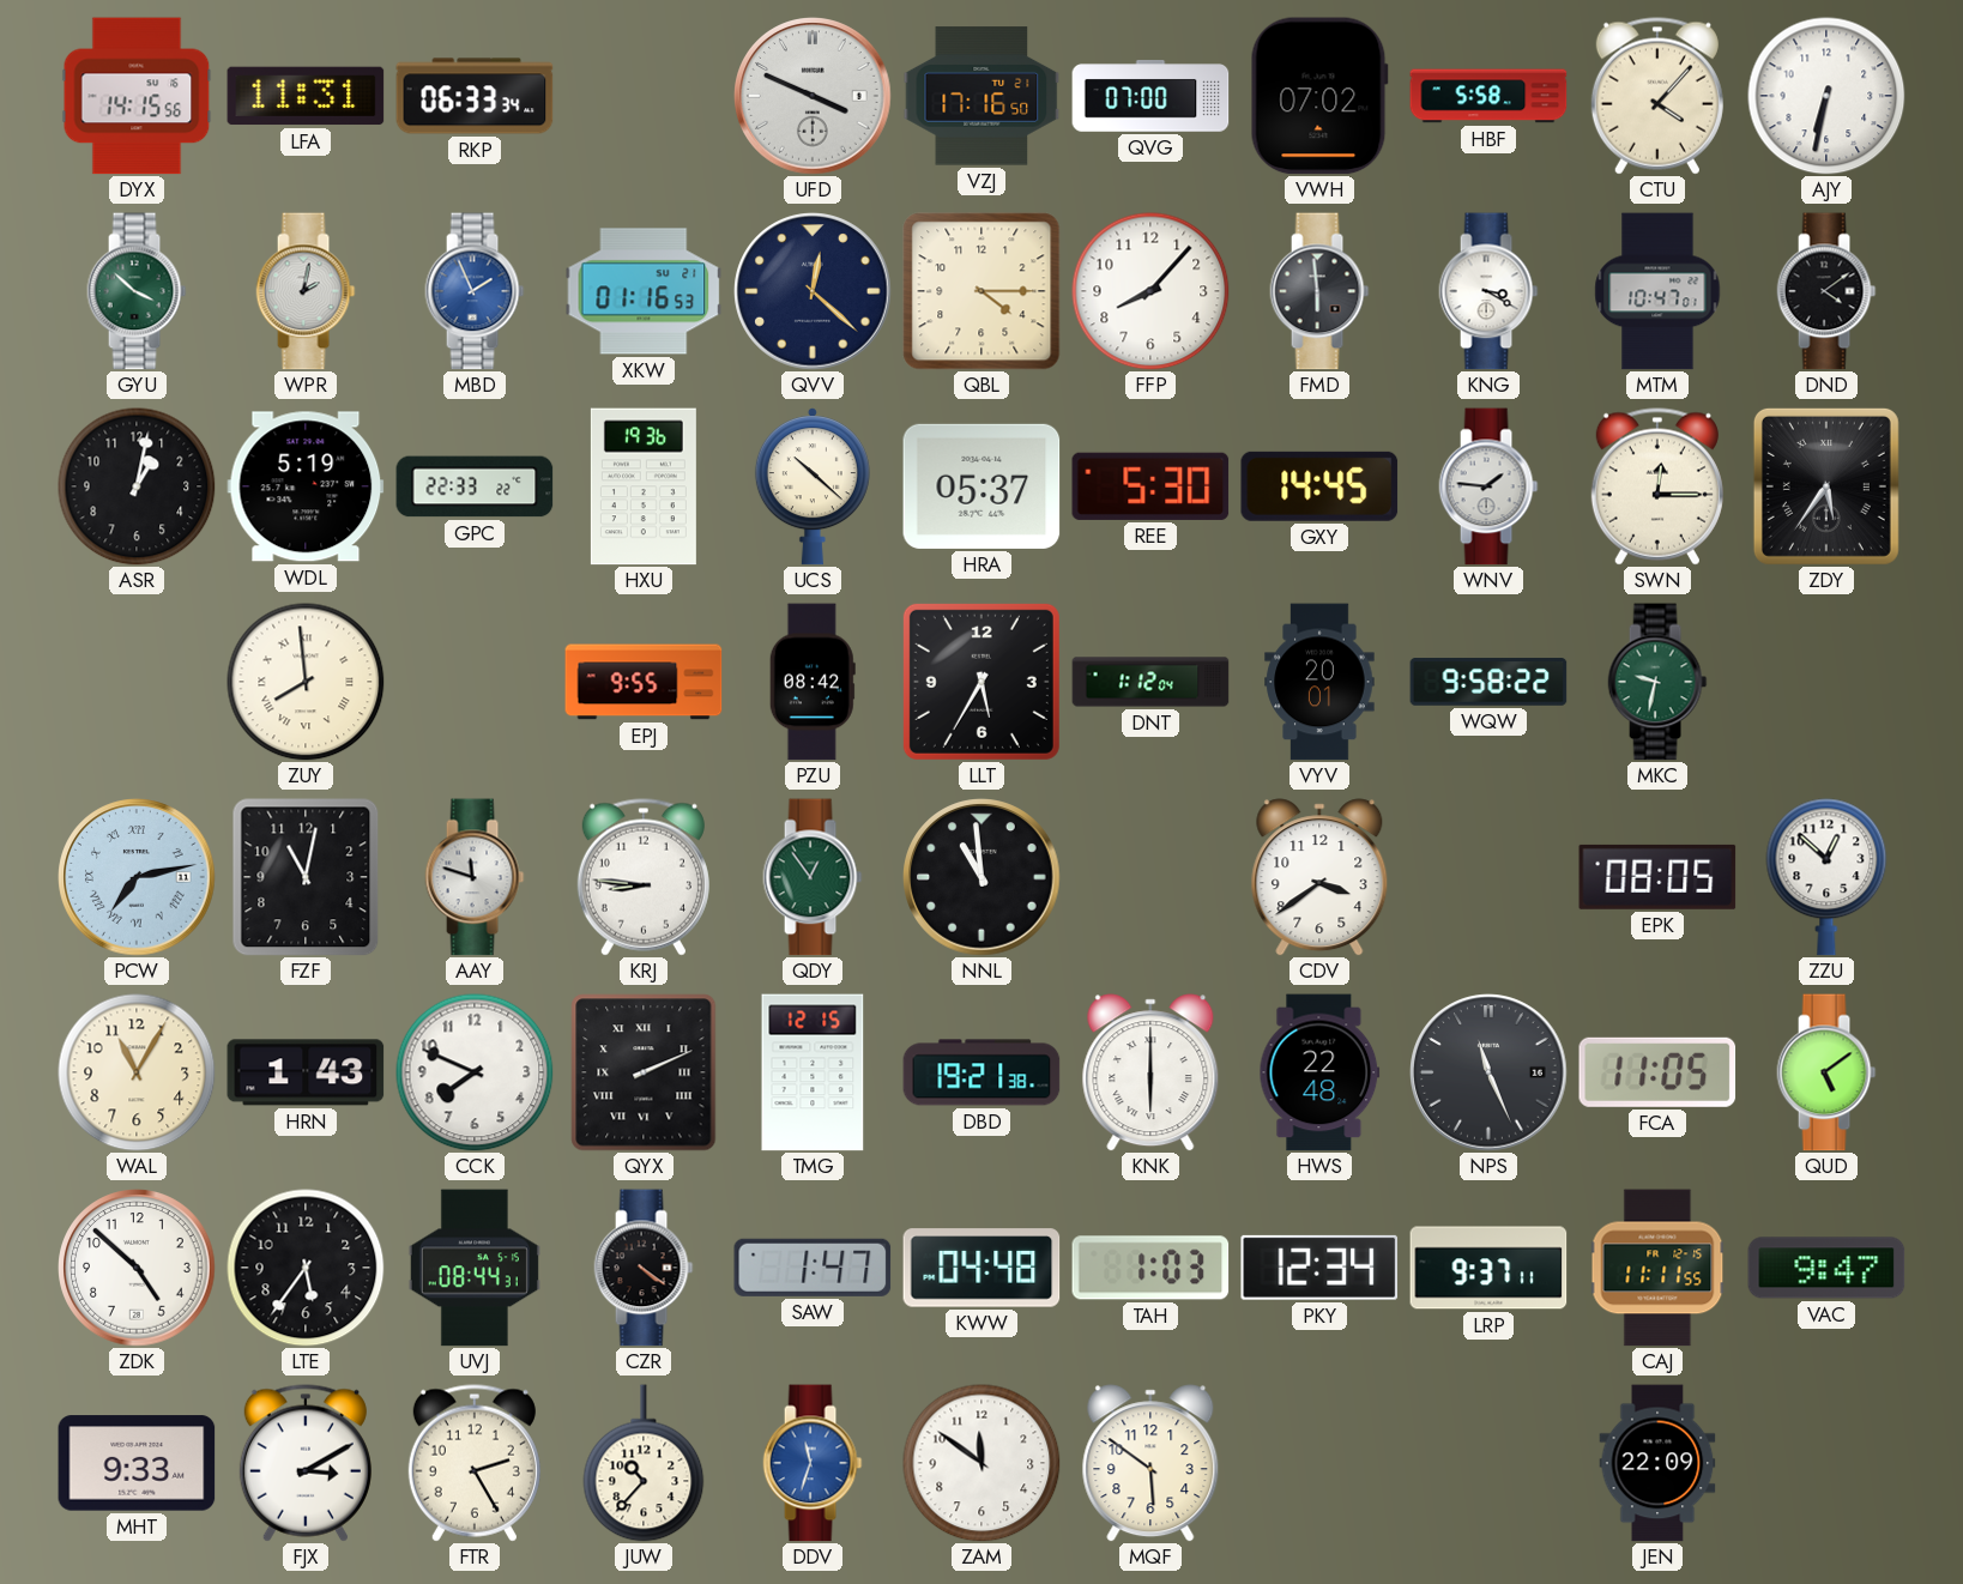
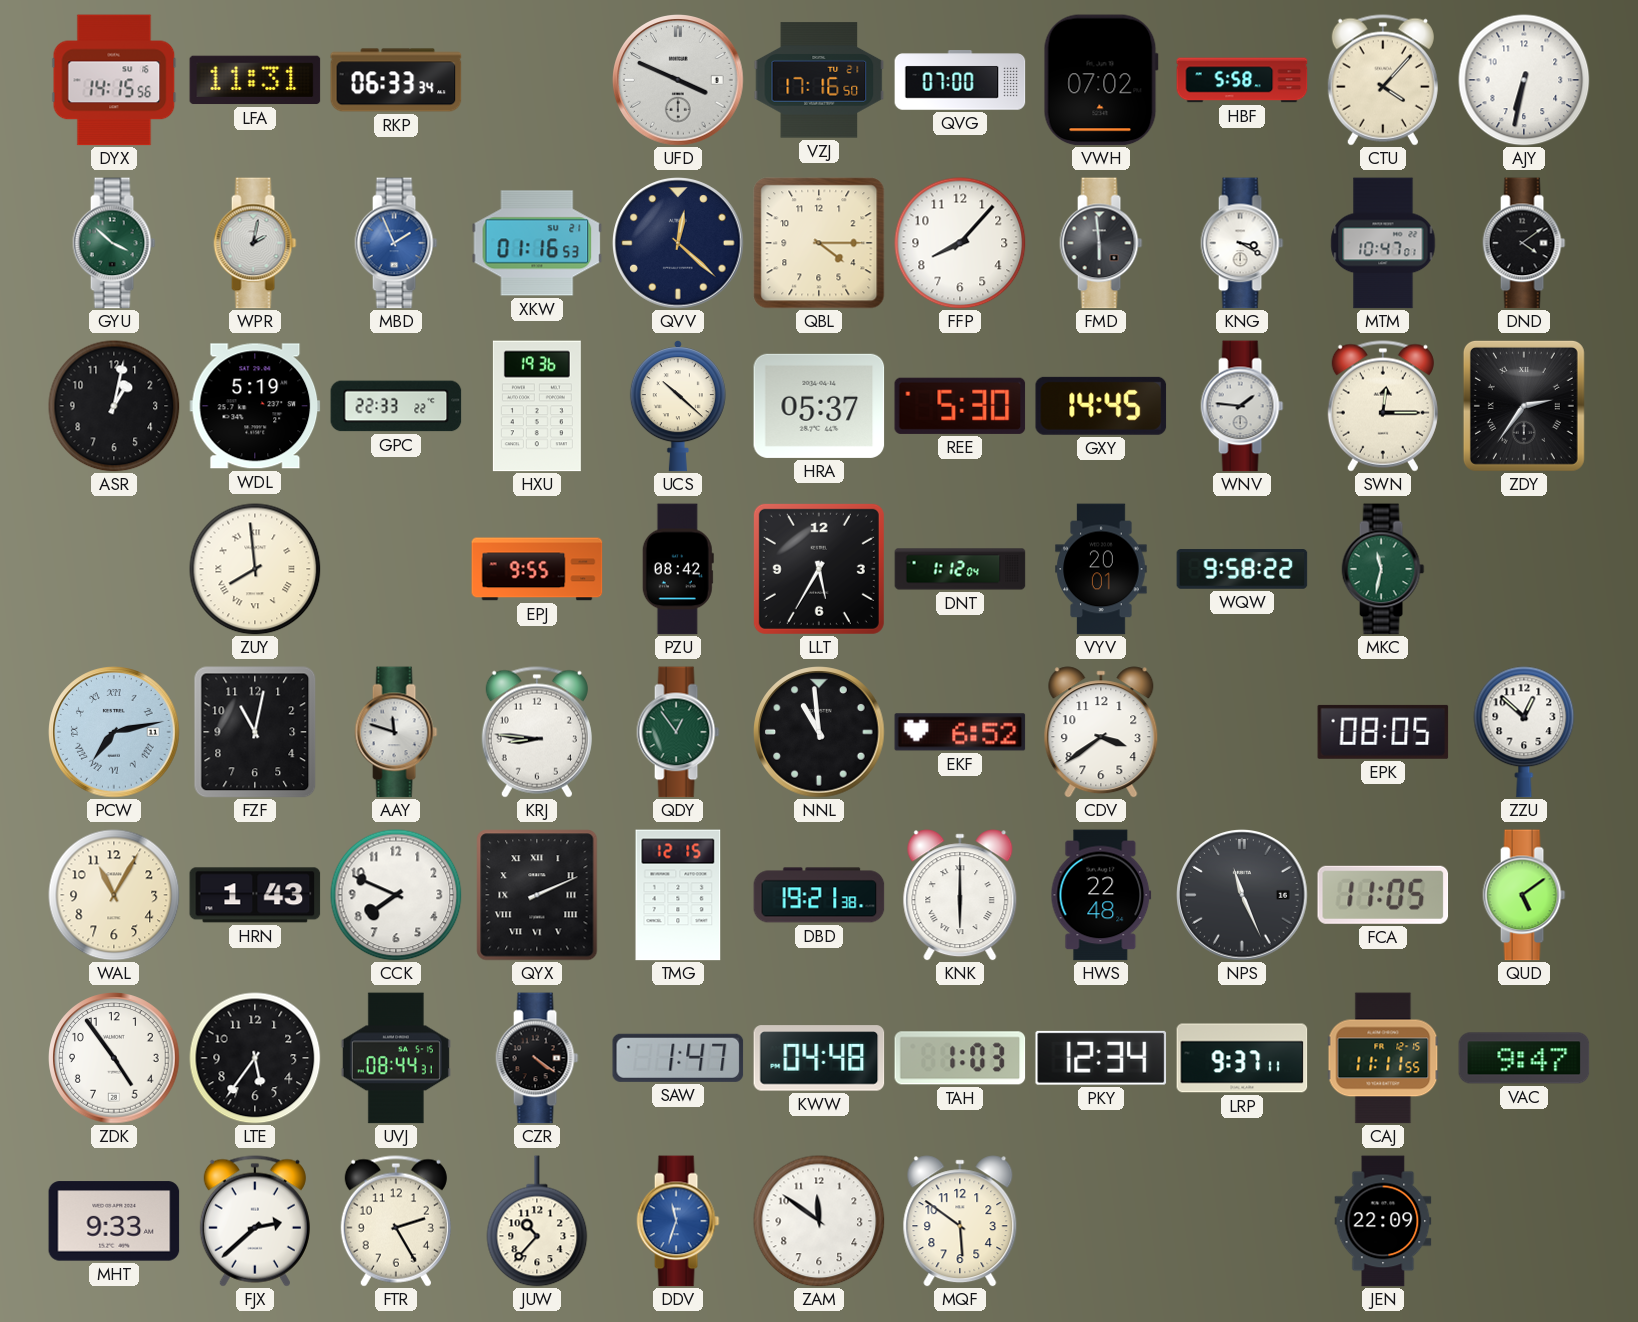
ZDY: 5:36 -> 2:36 (1524, 406)
MKC: 9:32 -> 11:32 (1383, 569)
EKF: none -> 6:52 (960, 732)
ZDK: 4:52 -> 4:54 (114, 1058)
FJX: 3:10 -> 2:38 (255, 1221)
